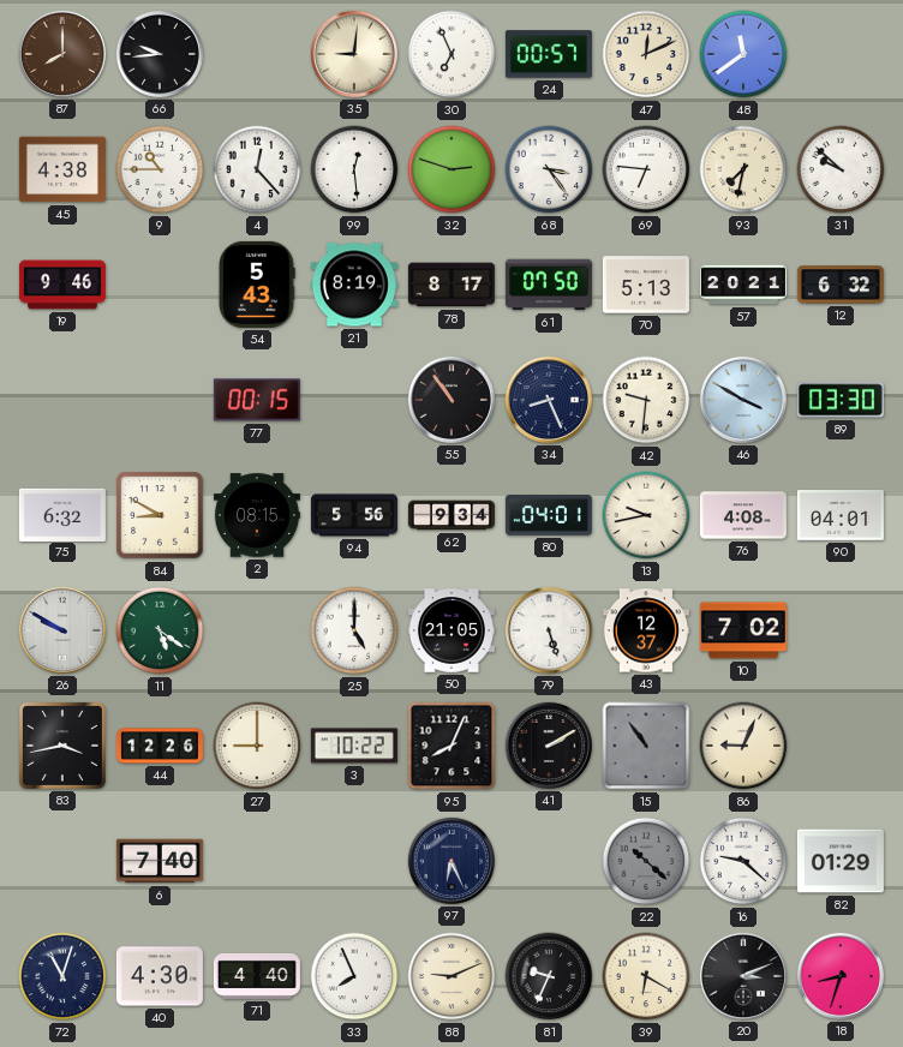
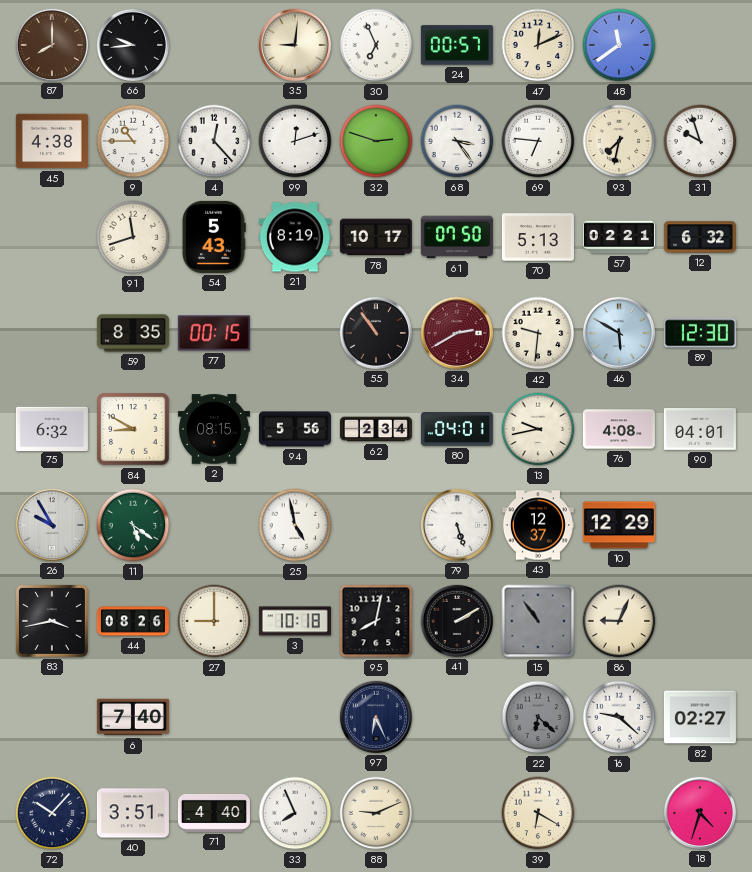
99: 12:29 -> 12:12 (295, 141)
31: 9:52 -> 9:57 (700, 141)
19: 9:46 -> none (62, 285)
91: none -> 11:42 (133, 237)
78: 8:17 -> 10:17 (376, 237)
57: 20:21 -> 02:21 (619, 237)
59: none -> 8:35 (133, 333)
34: 8:26 -> 2:40 (457, 333)
34 dial: navy -> burgundy (457, 333)
46: 3:50 -> 5:50 (619, 333)
89: 03:30 -> 12:30 (700, 333)
62: 9:34 -> 2:34 (376, 429)
26: 9:50 -> 9:55 (52, 525)
25: 5:00 -> 4:58 (295, 525)
50: 21:05 -> none (451, 630)
10: 7:02 -> 12:29 (619, 525)
44: 12:26 -> 08:26 (133, 621)
3: 10:22 -> 10:18 (295, 621)
95: 8:04 -> 8:02 (376, 621)
22: 10:22 -> 6:22 (538, 717)
82: 01:29 -> 02:27 (700, 717)
72: 11:03 -> 10:07 (52, 813)
40: 4:30 -> 3:51 (133, 813)
81: 9:34 -> none (549, 976)
20: 3:11 -> none (743, 976)
18: 8:33 -> 4:33 (700, 813)
